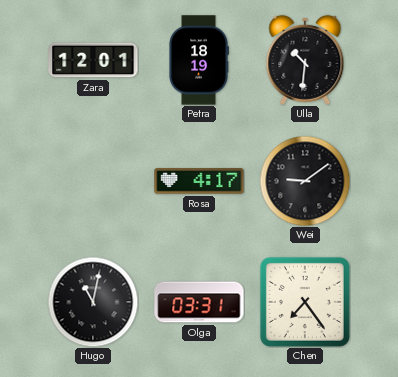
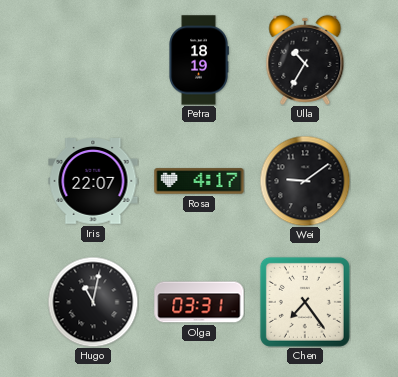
Zara: 12:01 -> none (93, 60)
Ulla: 10:31 -> 10:35 (305, 60)
Iris: none -> 22:07 (93, 182)
